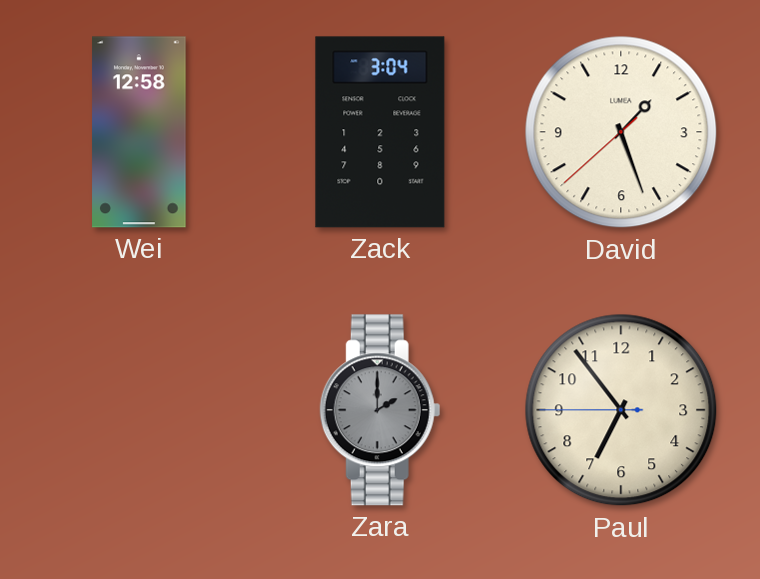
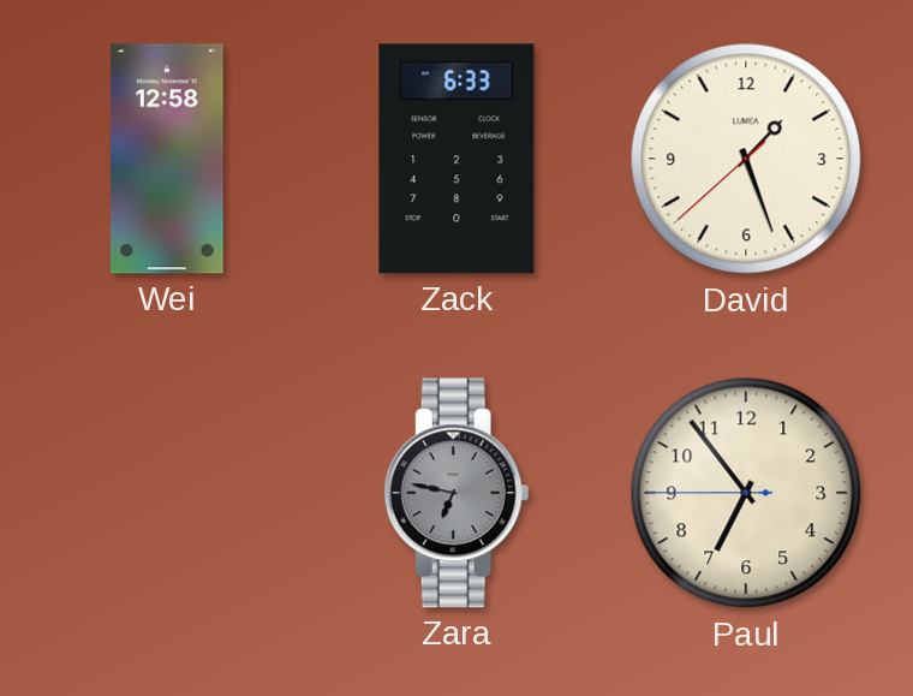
Zack: 3:04 -> 6:33 (456, 159)
Zara: 2:00 -> 6:47 (456, 493)
